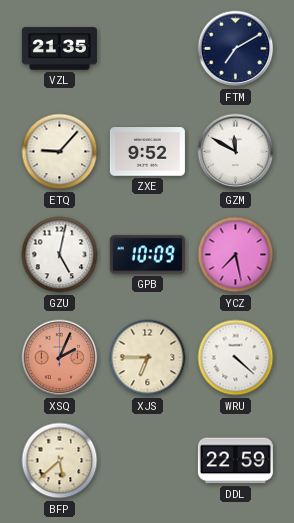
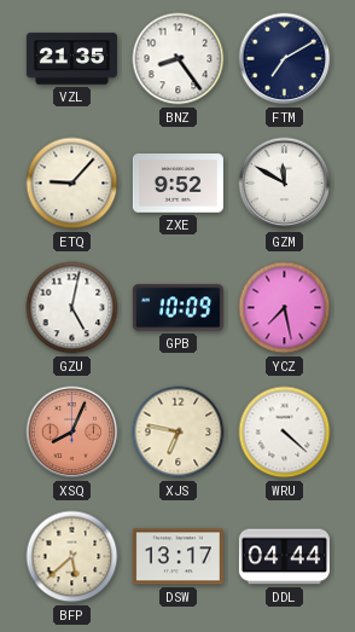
BNZ: none -> 8:24 (179, 59)
XSQ: 2:04 -> 8:04 (72, 433)
XJS: 6:45 -> 6:47 (179, 433)
DSW: none -> 13:17 (177, 557)
DDL: 22:59 -> 04:44 (284, 557)
